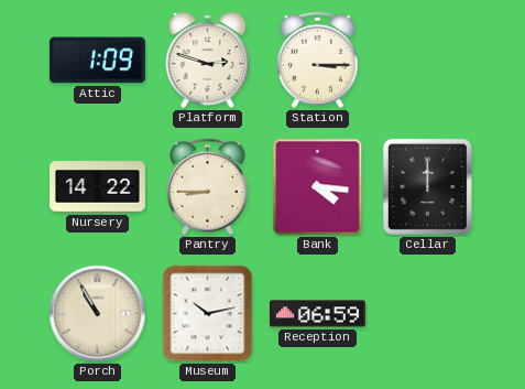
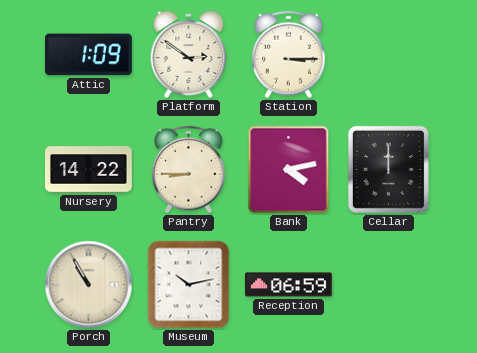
Platform: 2:48 -> 2:51 (189, 54)
Bank: 4:16 -> 4:13 (289, 170)
